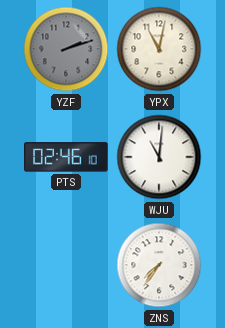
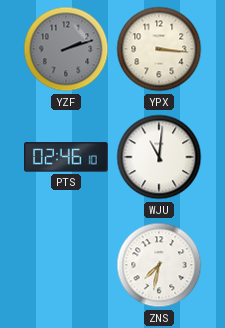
YPX: 11:02 -> 3:16 (159, 49)
ZNS: 7:36 -> 7:32 (159, 265)
